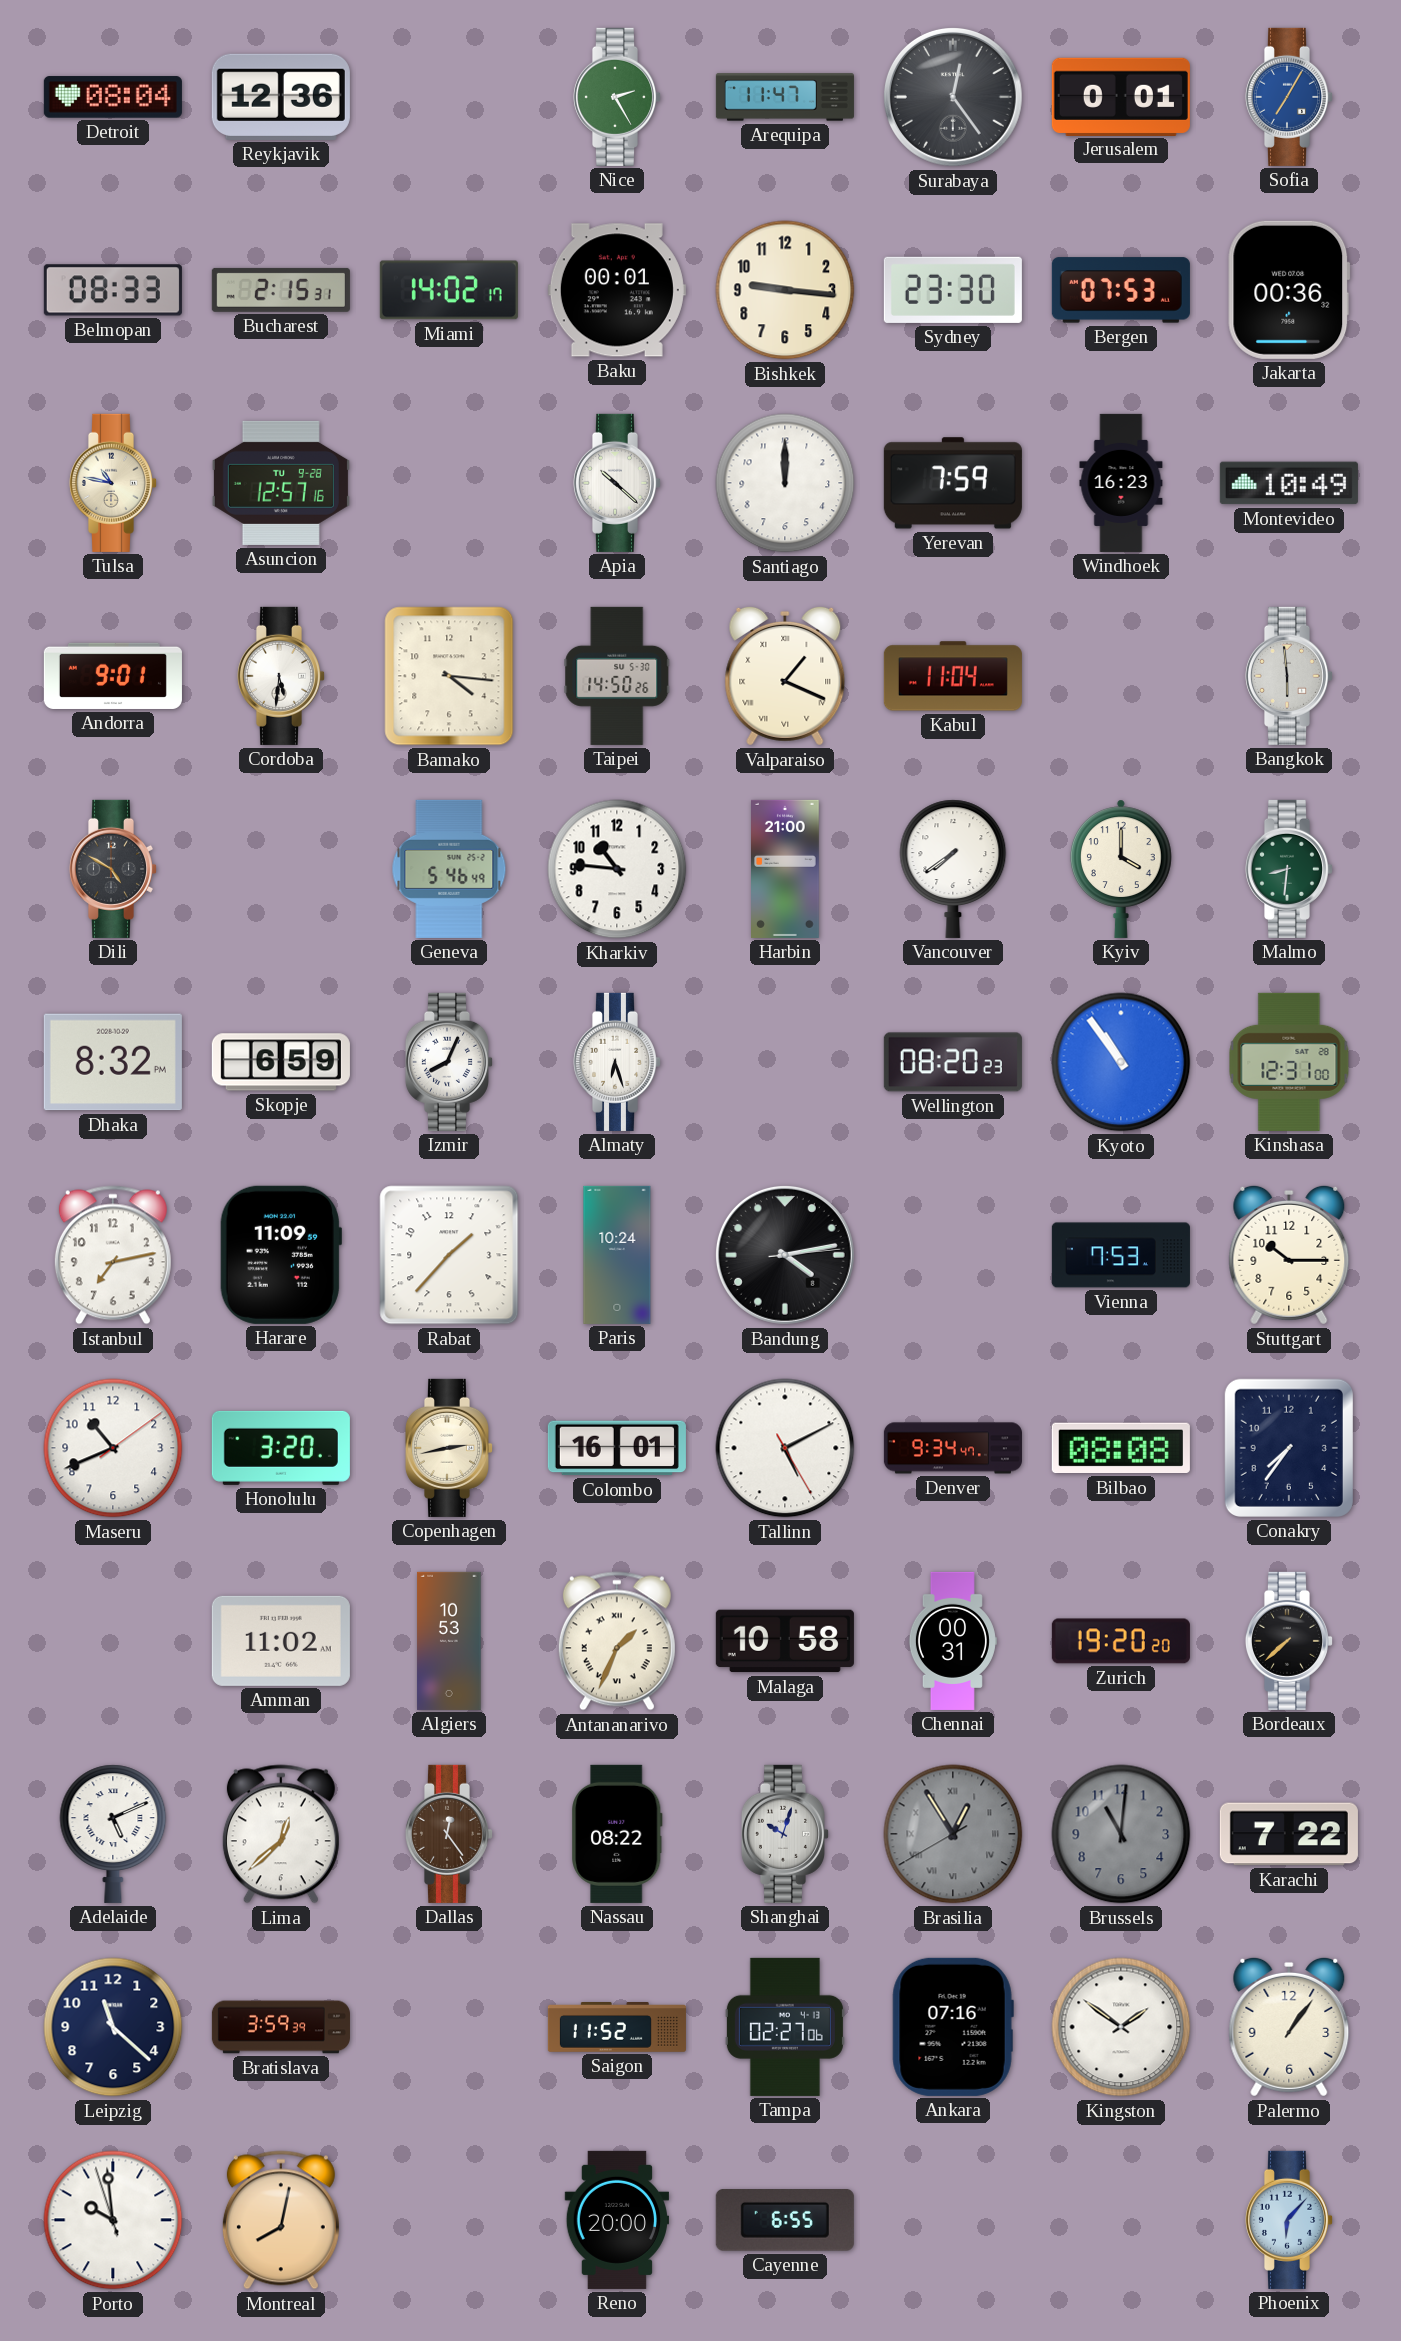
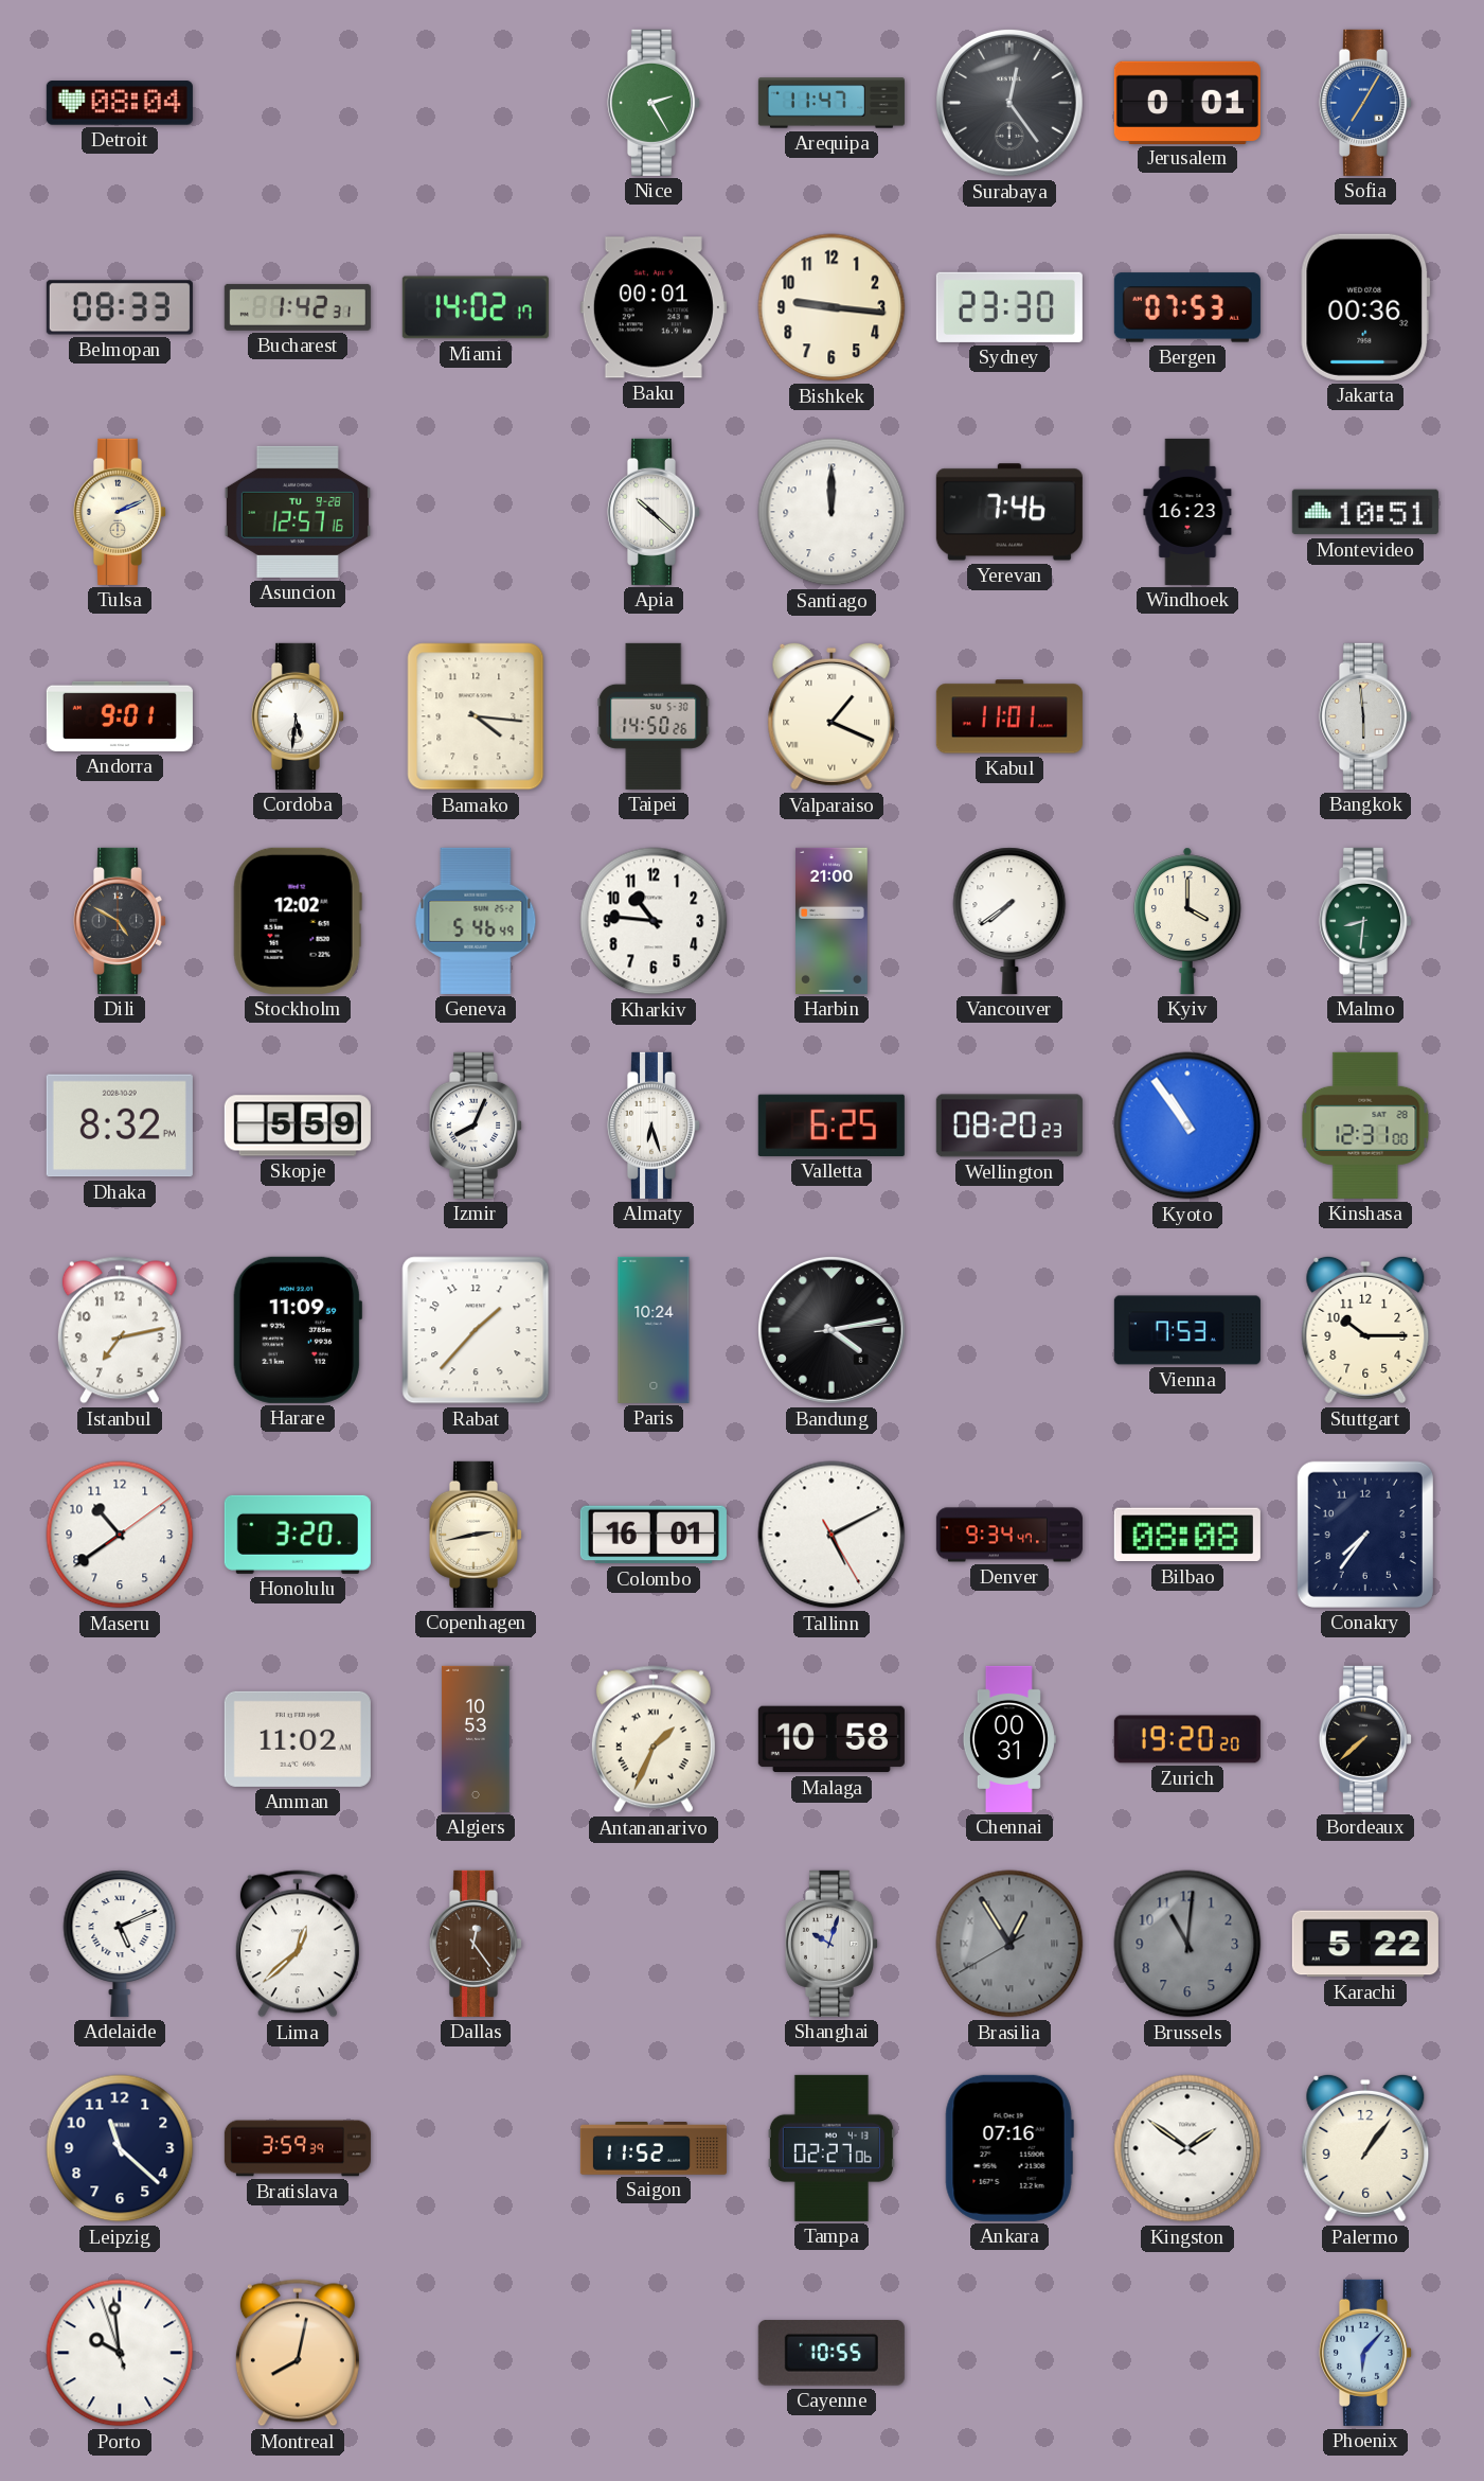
Reykjavik: 12:36 -> none (281, 97)
Bucharest: 2:15 -> 1:42 (298, 307)
Tulsa: 10:47 -> 2:11 (119, 512)
Yerevan: 7:59 -> 7:46 (1009, 512)
Montevideo: 10:49 -> 10:51 (1365, 512)
Kabul: 11:04 -> 11:01 (1009, 716)
Stockholm: none -> 12:02 (298, 921)
Skopje: 6:59 -> 5:59 (298, 1126)
Valletta: none -> 6:25 (832, 1126)
Maseru: 10:41 -> 10:39 (120, 1535)
Nassau: 08:22 -> none (617, 1834)
Karachi: 7:22 -> 5:22 (1365, 1944)
Reno: 20:00 -> none (616, 2220)
Cayenne: 6:55 -> 10:55 (832, 2354)
